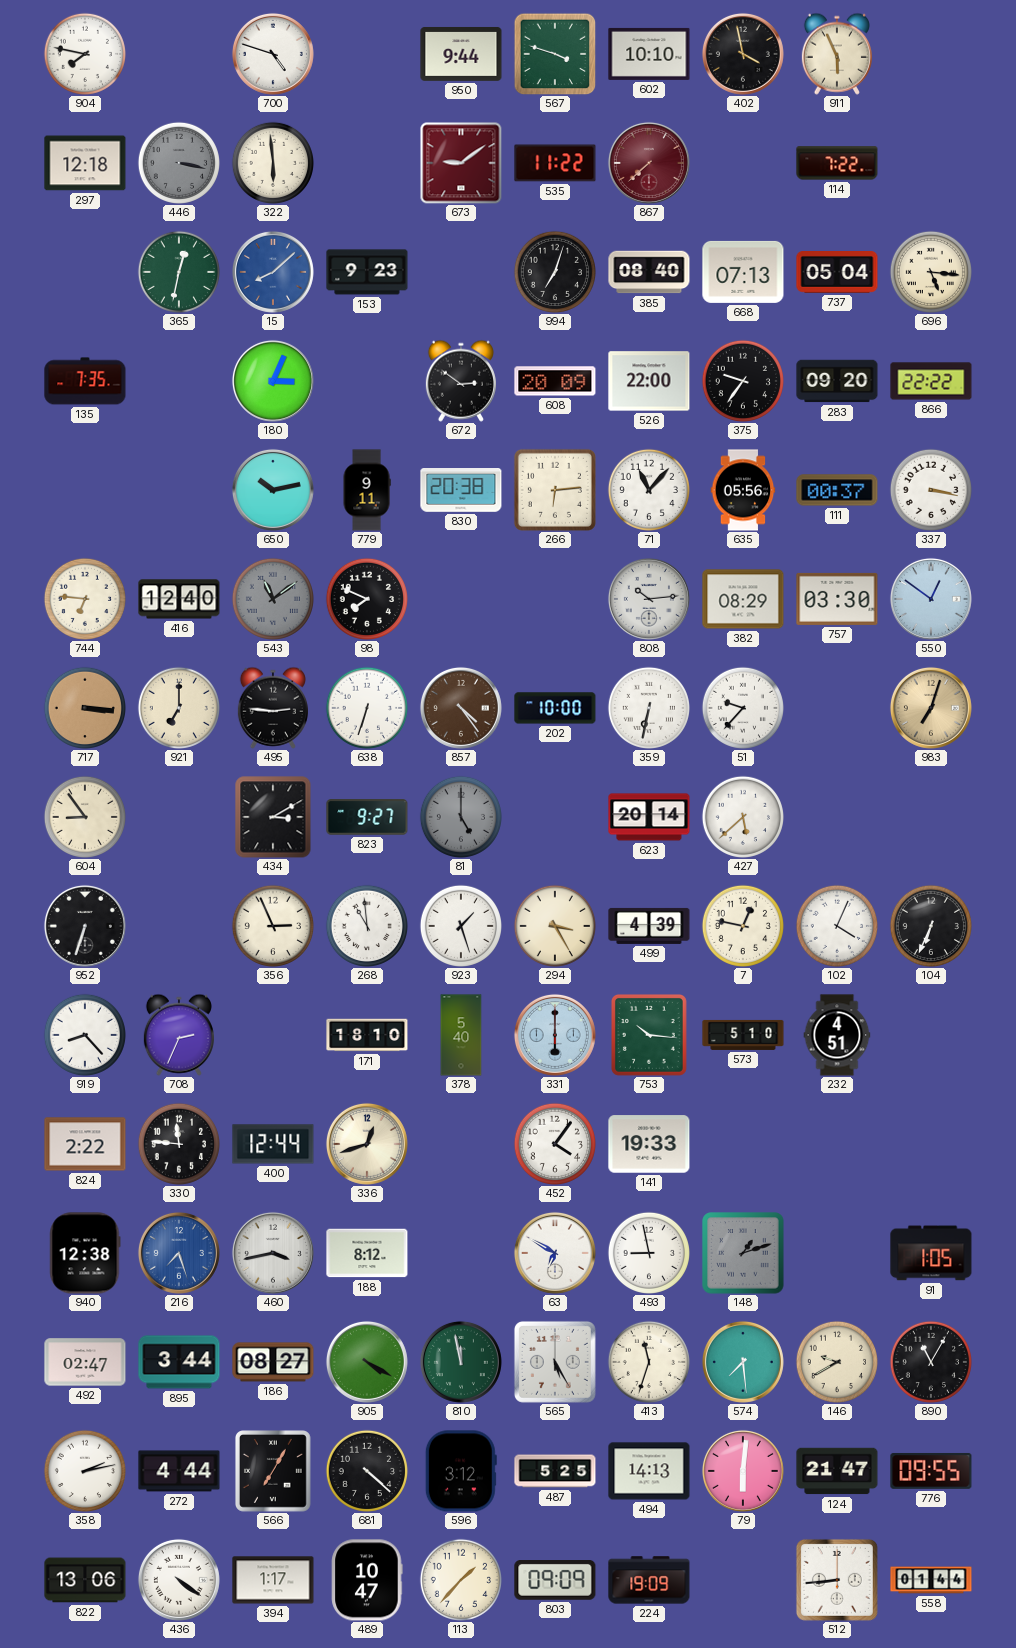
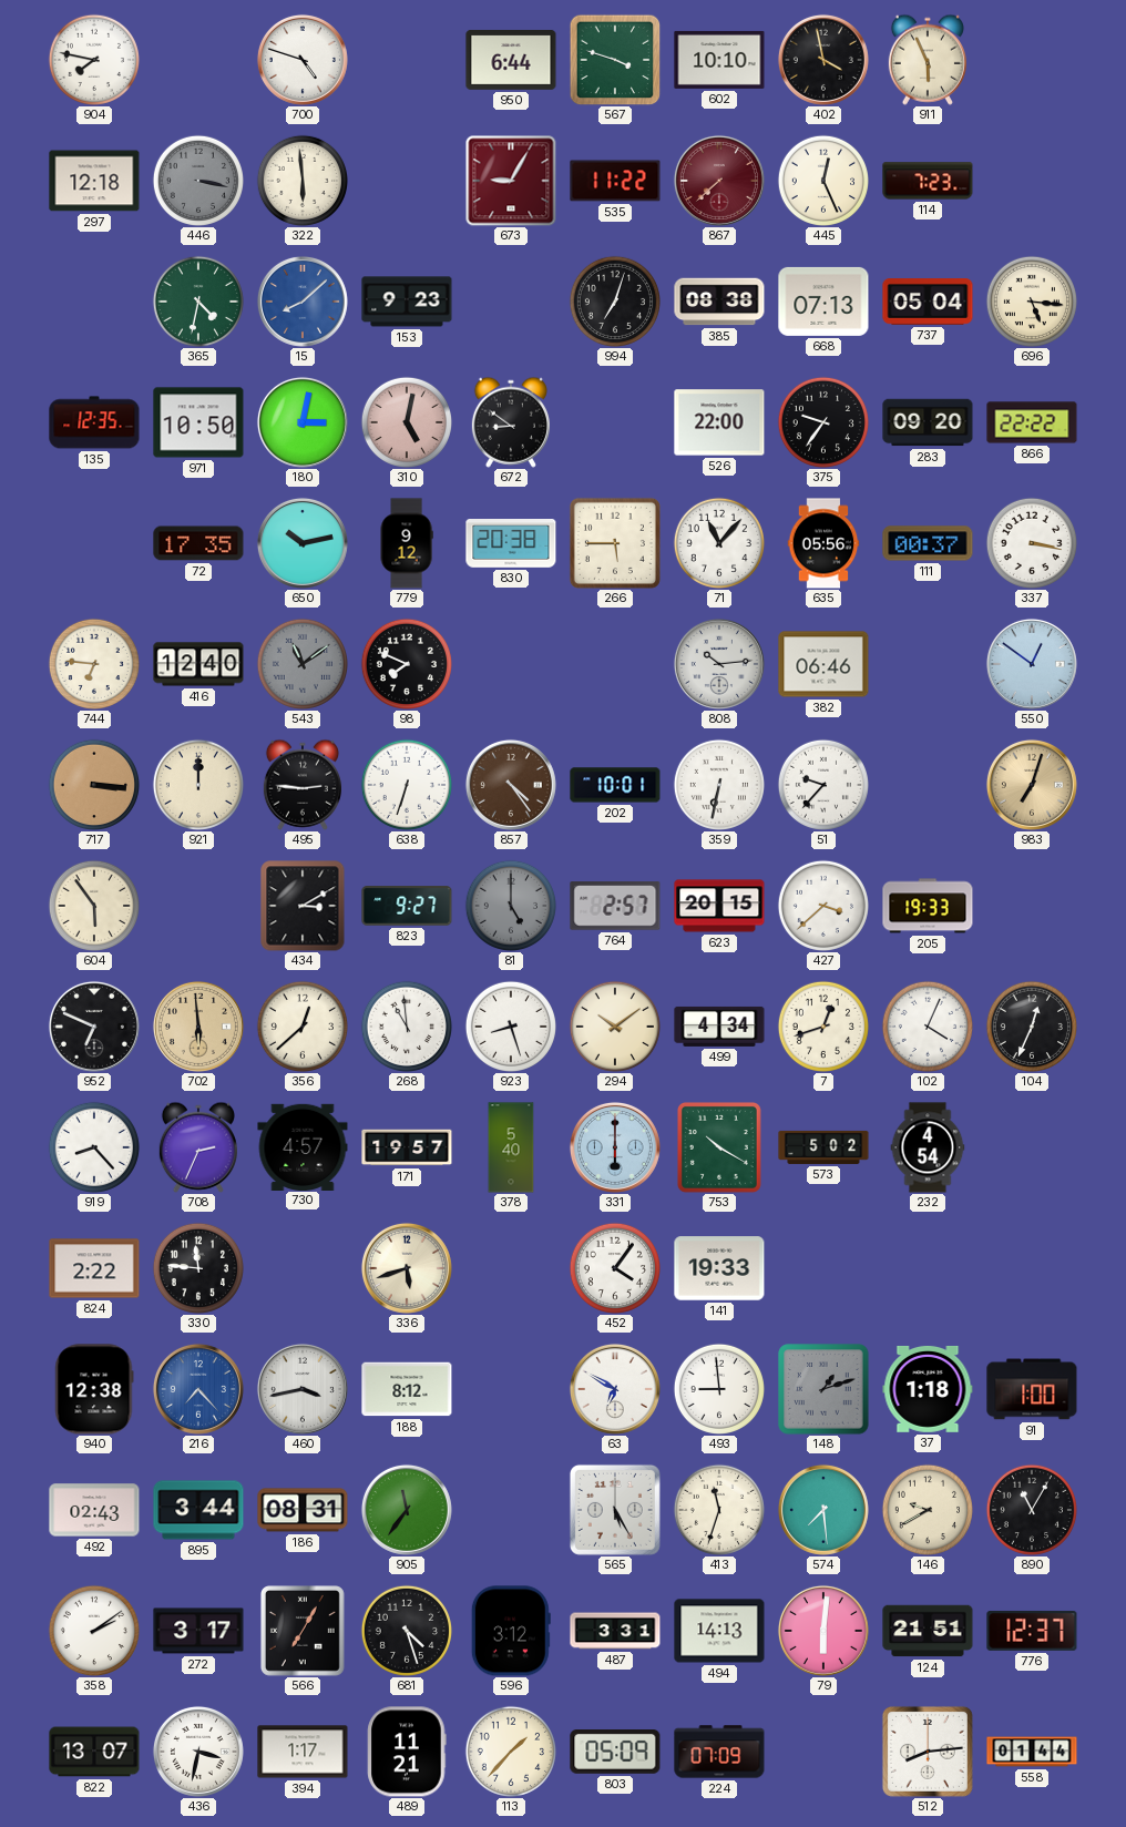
950: 9:44 -> 6:44 (511, 60)
673: 9:09 -> 9:05 (511, 181)
445: none -> 12:26 (822, 180)
114: 7:22 -> 7:23 (928, 181)
365: 12:32 -> 4:32 (197, 300)
385: 08:40 -> 08:38 (719, 302)
135: 7:35 -> 12:35 (94, 422)
971: none -> 10:50 (198, 422)
180: 3:04 -> 3:02 (303, 422)
310: none -> 5:02 (406, 421)
672: 2:51 -> 8:51 (511, 422)
608: 20:09 -> none (555, 381)
72: none -> 17:35 (198, 543)
779: 9:11 -> 9:12 (407, 543)
266: 6:14 -> 5:45 (615, 543)
382: 08:29 -> 06:46 (823, 664)
757: 03:30 -> none (837, 599)
921: 7:00 -> 12:00 (197, 784)
202: 10:00 -> 10:01 (615, 785)
604: 8:54 -> 5:54 (93, 905)
764: none -> 2:57 (615, 906)
623: 20:14 -> 20:15 (719, 906)
427: 5:38 -> 3:38 (822, 905)
205: none -> 19:33 (928, 906)
952: 6:33 -> 6:49 (94, 1027)
702: none -> 5:59 (198, 1027)
356: 2:56 -> 12:38 (301, 1025)
923: 1:27 -> 8:27 (510, 1025)
294: 3:25 -> 10:09 (614, 1025)
499: 4:39 -> 4:34 (719, 1027)
7: 12:47 -> 12:42 (822, 1025)
104: 6:34 -> 12:34 (1031, 1025)
730: none -> 4:57 (303, 1146)
171: 18:10 -> 19:57 (407, 1147)
753: 10:16 -> 10:20 (719, 1147)
573: 5:10 -> 5:02 (823, 1147)
232: 4:51 -> 4:54 (928, 1147)
400: 12:44 -> none (273, 1144)
336: 12:42 -> 5:42 (407, 1268)
216: 7:27 -> 7:23 (198, 1389)
493: 8:58 -> 8:59 (718, 1388)
37: none -> 1:18 (928, 1389)
91: 1:05 -> 1:00 (1032, 1389)
492: 02:47 -> 02:43 (94, 1510)
186: 08:27 -> 08:31 (303, 1510)
905: 4:20 -> 11:36 (407, 1510)
810: 11:58 -> none (461, 1362)
358: 2:13 -> 2:09 (93, 1630)
272: 4:44 -> 3:17 (198, 1631)
681: 4:22 -> 4:27 (406, 1630)
487: 5:25 -> 3:31 (615, 1631)
124: 21:47 -> 21:51 (928, 1631)
776: 09:55 -> 12:37 (1032, 1631)
822: 13:06 -> 13:07 (94, 1752)
436: 4:21 -> 3:32 (198, 1752)
489: 10:47 -> 11:21 (407, 1752)
803: 09:09 -> 05:09 (615, 1753)
224: 19:09 -> 07:09 (719, 1752)
512: 8:44 -> 8:14 (928, 1752)
